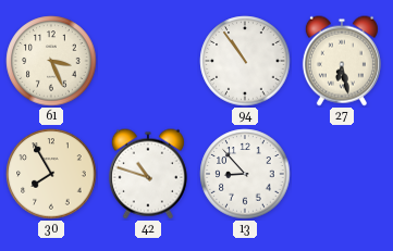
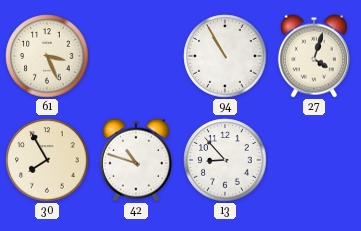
94: 10:54 -> 10:55 (225, 56)
27: 6:28 -> 4:03 (314, 56)
